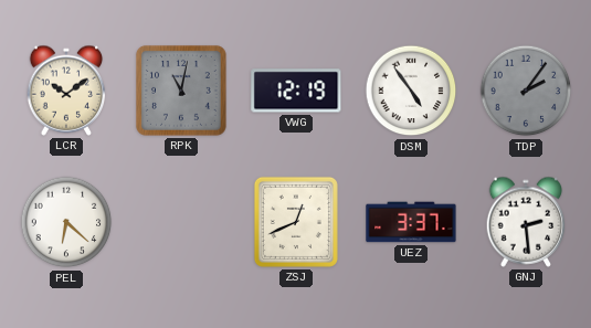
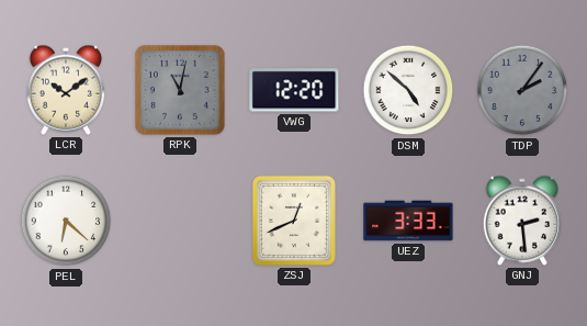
VWG: 12:19 -> 12:20 (294, 90)
DSM: 4:54 -> 4:52 (408, 90)
UEZ: 3:37 -> 3:33 (408, 221)
